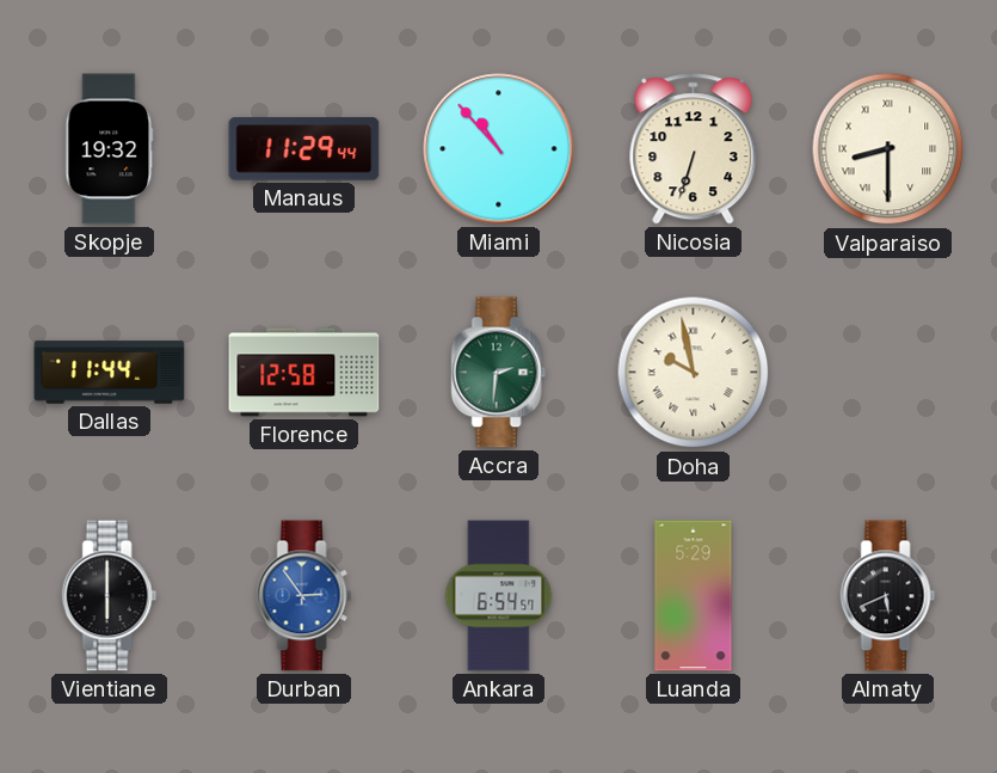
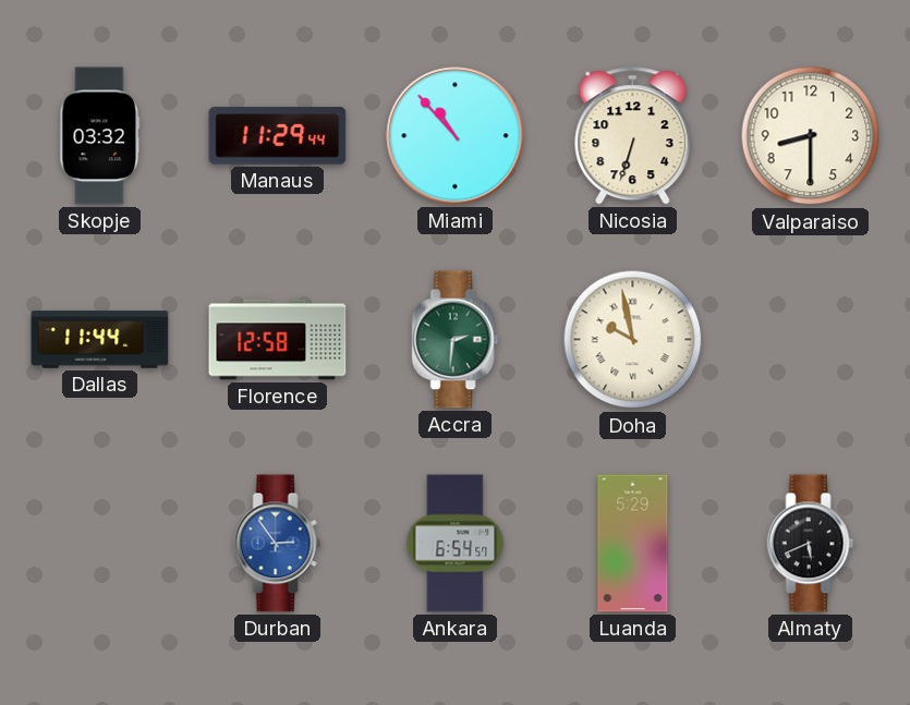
Skopje: 19:32 -> 03:32 (100, 136)
Valparaiso numerals: Roman -> Arabic (811, 136)
Vientiane: 6:00 -> none (110, 596)
